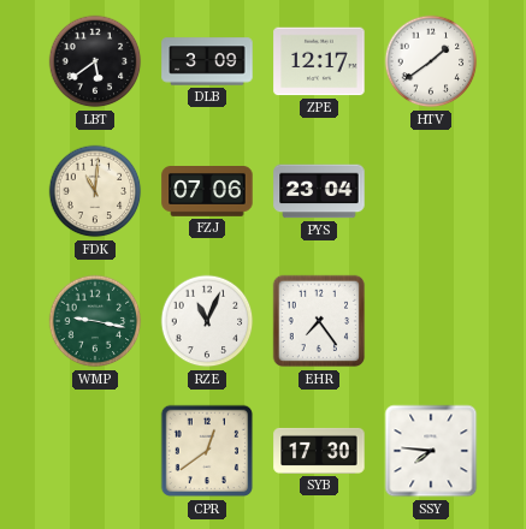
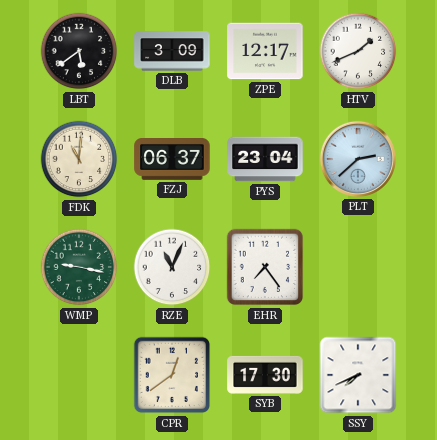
HTV: 1:39 -> 1:41 (358, 51)
FZJ: 07:06 -> 06:37 (172, 160)
PLT: none -> 2:38 (358, 159)
SSY: 7:46 -> 7:41 (358, 375)
